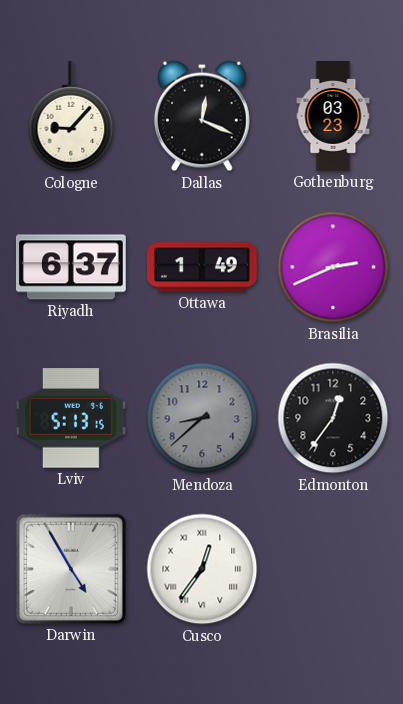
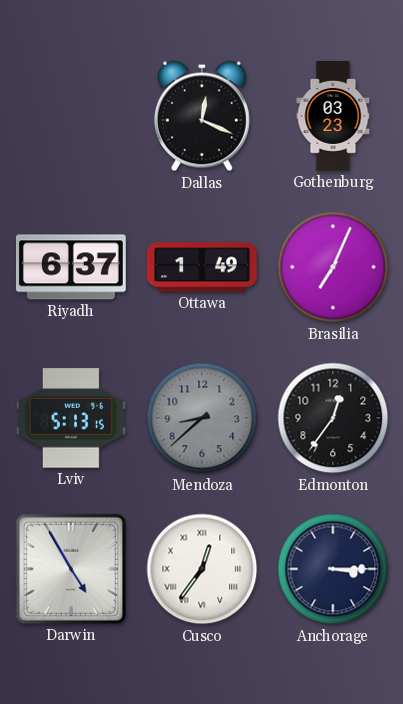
Cologne: 9:07 -> none (71, 117)
Brasilia: 2:41 -> 7:04 (333, 267)
Anchorage: none -> 3:15 (333, 569)
